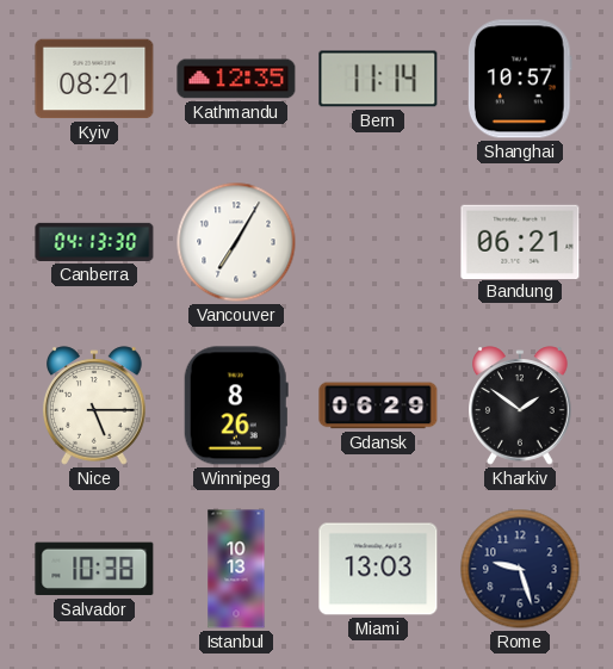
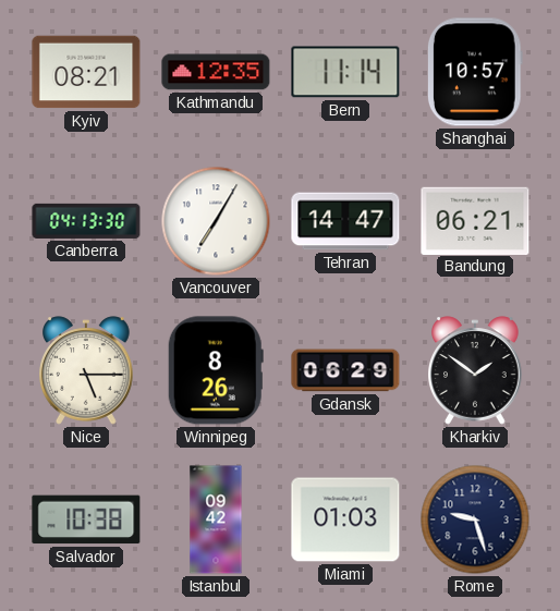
Tehran: none -> 14:47 (345, 221)
Istanbul: 10:13 -> 09:42 (216, 520)
Miami: 13:03 -> 01:03 (345, 520)
